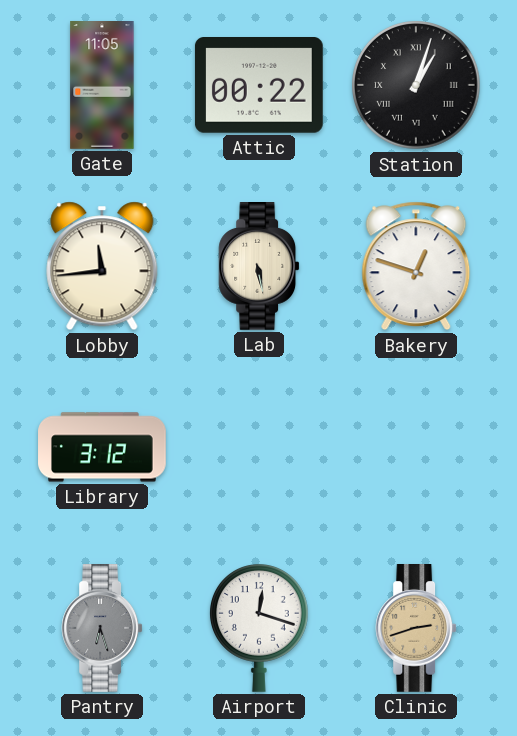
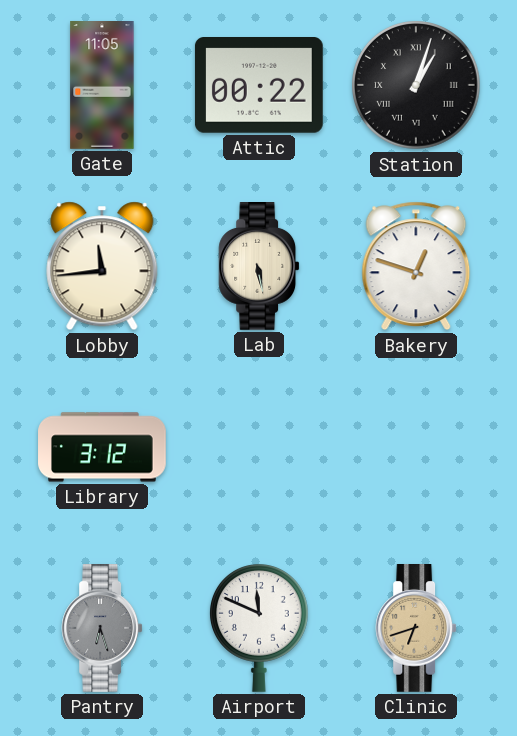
Airport: 12:18 -> 11:49 (259, 628)
Clinic: 2:42 -> 6:42 (416, 629)
